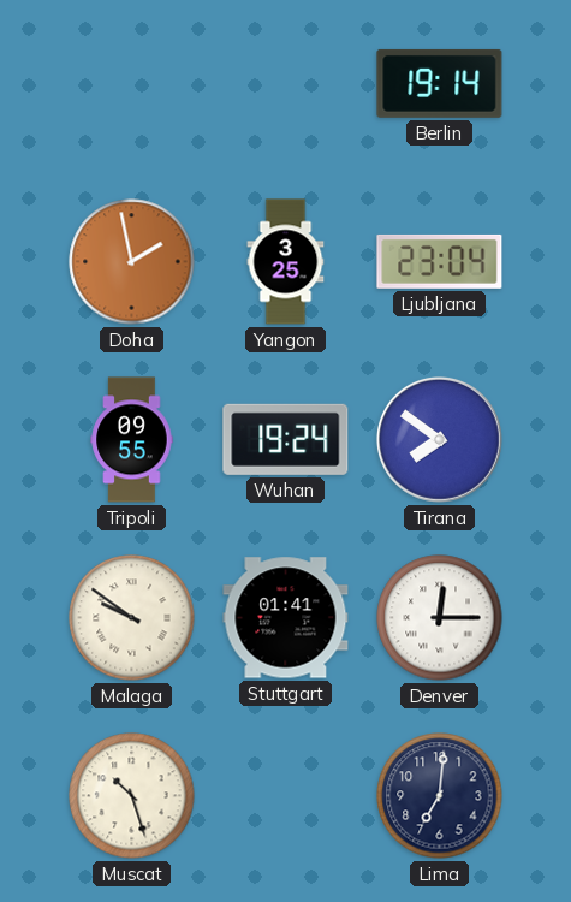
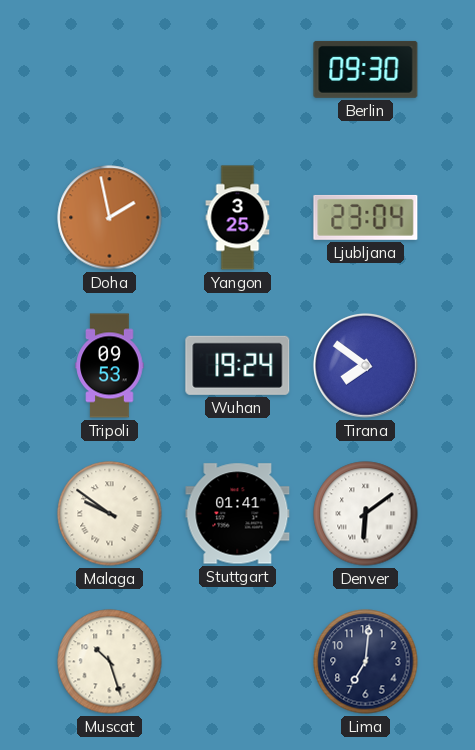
Berlin: 19:14 -> 09:30 (366, 69)
Tripoli: 09:55 -> 09:53 (110, 366)
Denver: 12:15 -> 6:09 (366, 514)
